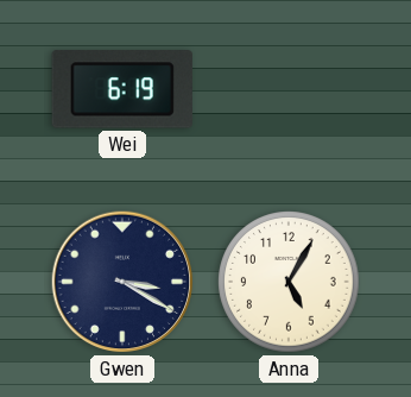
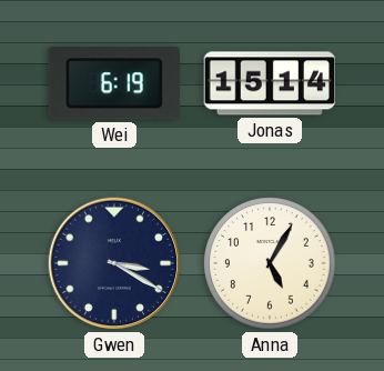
Jonas: none -> 15:14 (269, 83)
